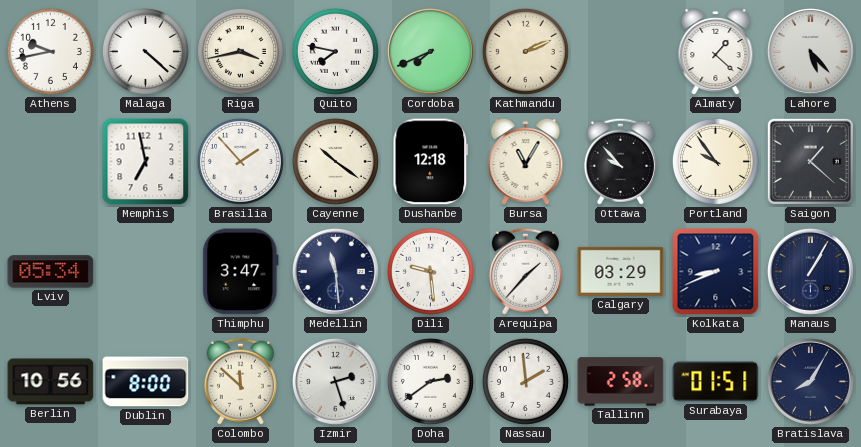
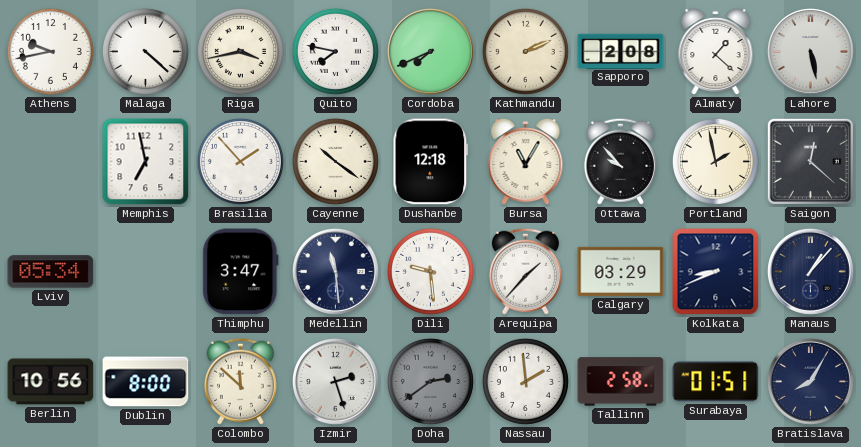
Sapporo: none -> 2:08 (621, 51)
Lahore: 5:23 -> 5:28 (810, 51)
Portland: 9:54 -> 1:58 (715, 161)
Saigon: 1:22 -> 12:22 (810, 161)
Manaus: 1:05 -> 1:07 (810, 271)
Doha dial: white -> grey (430, 381)
